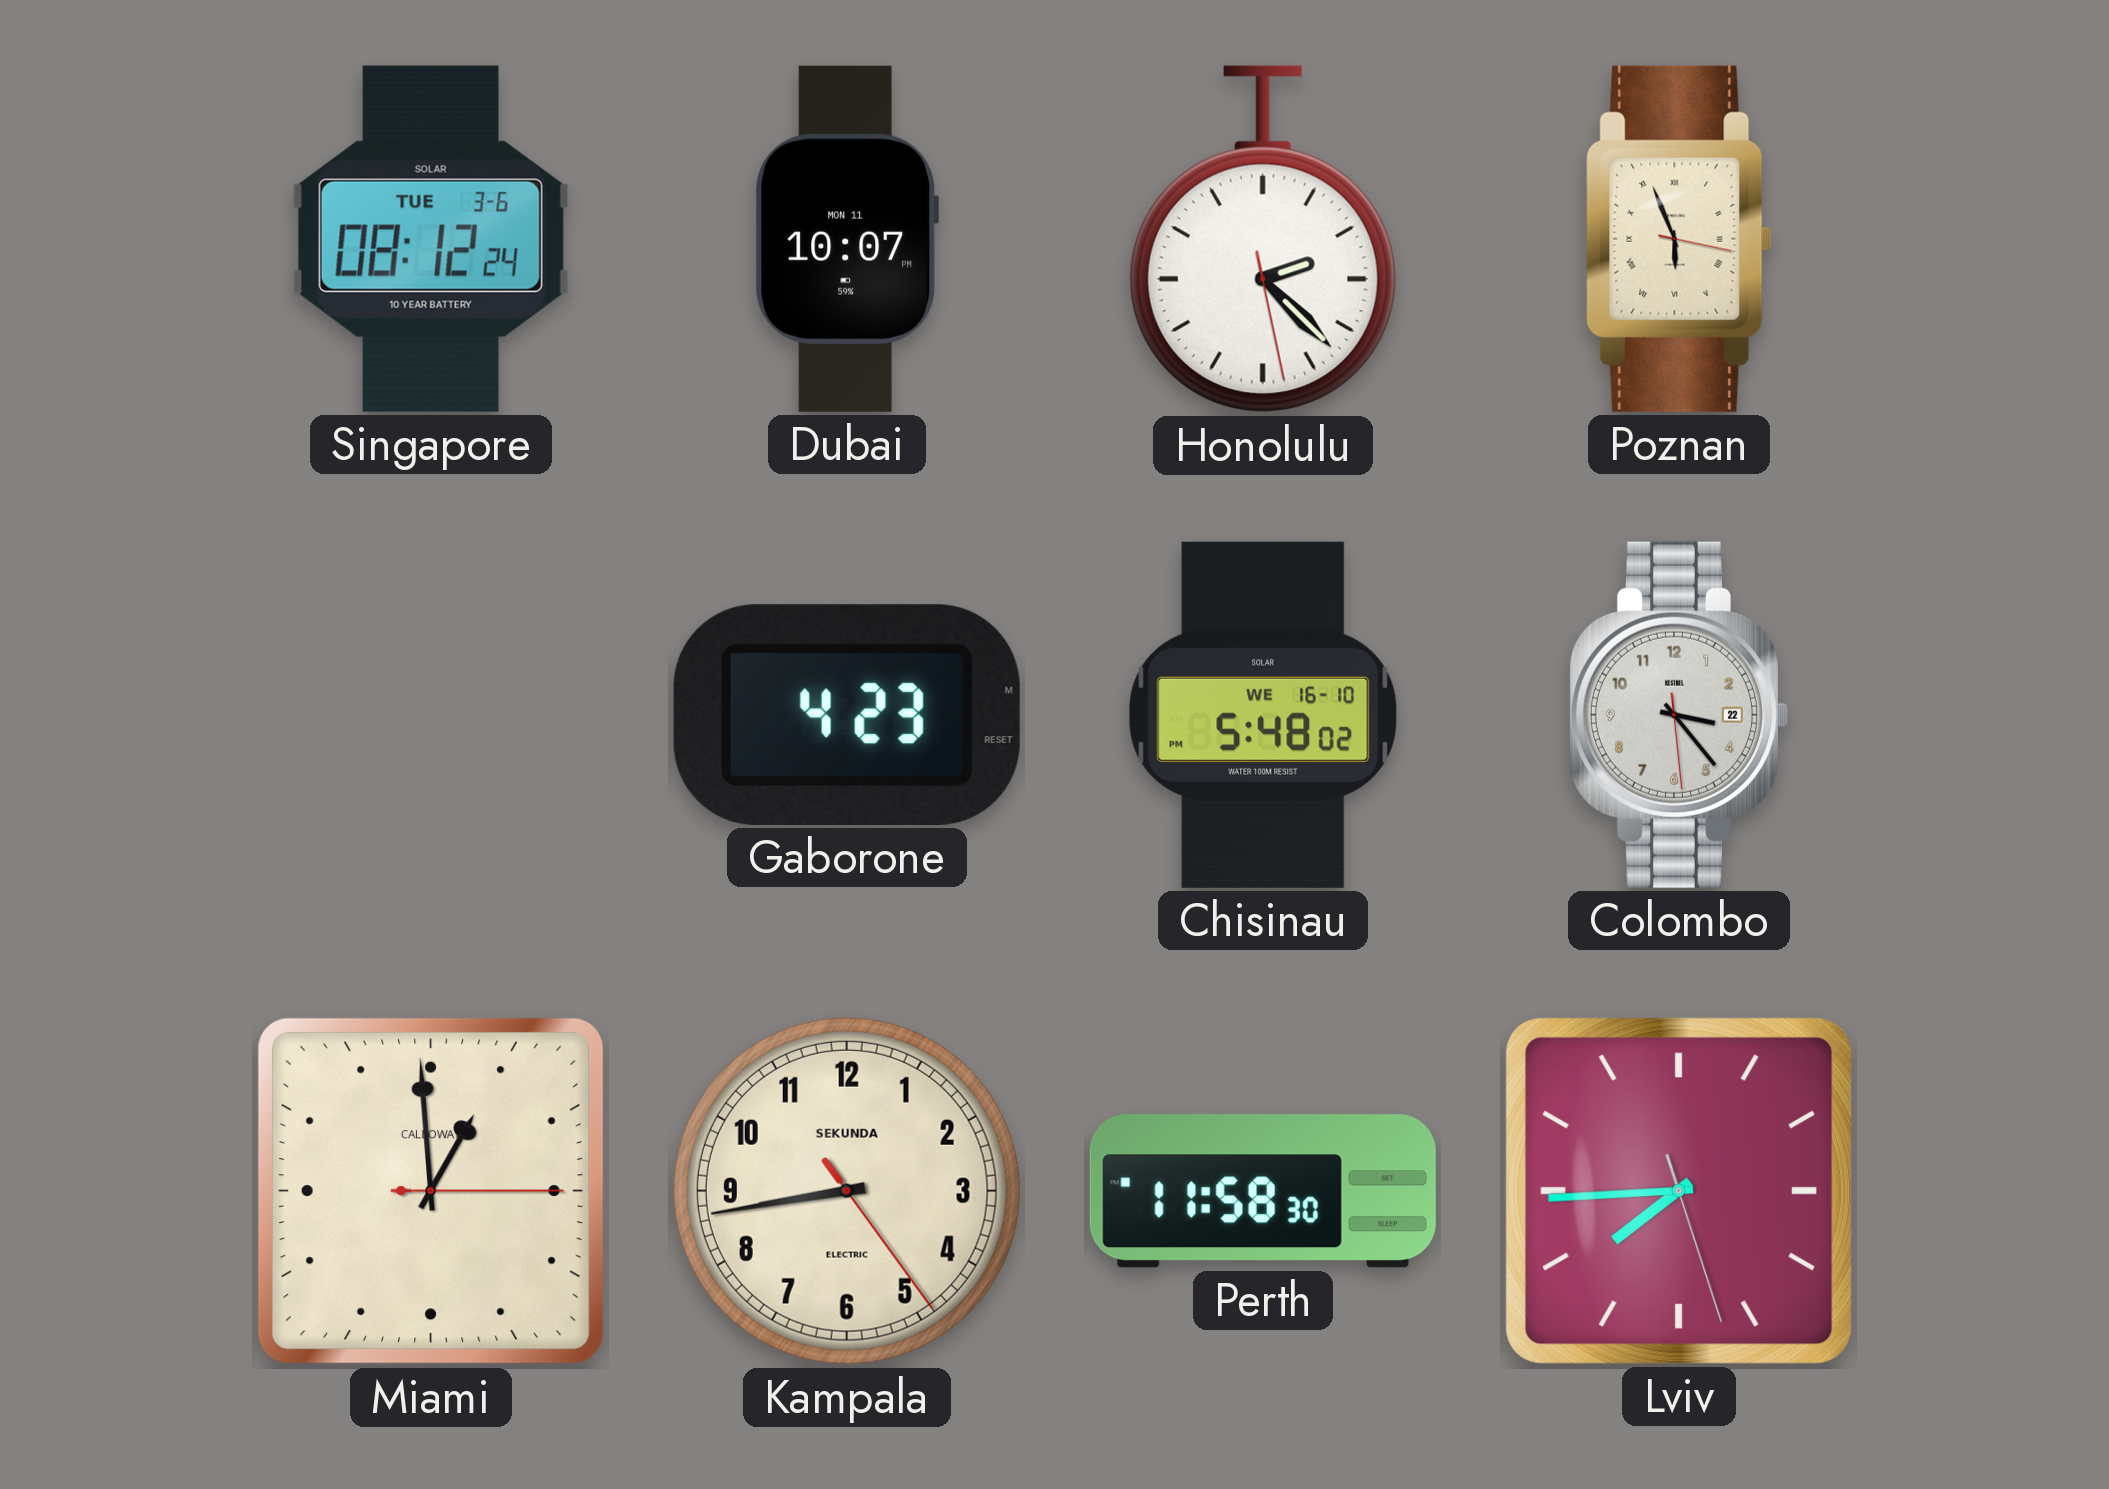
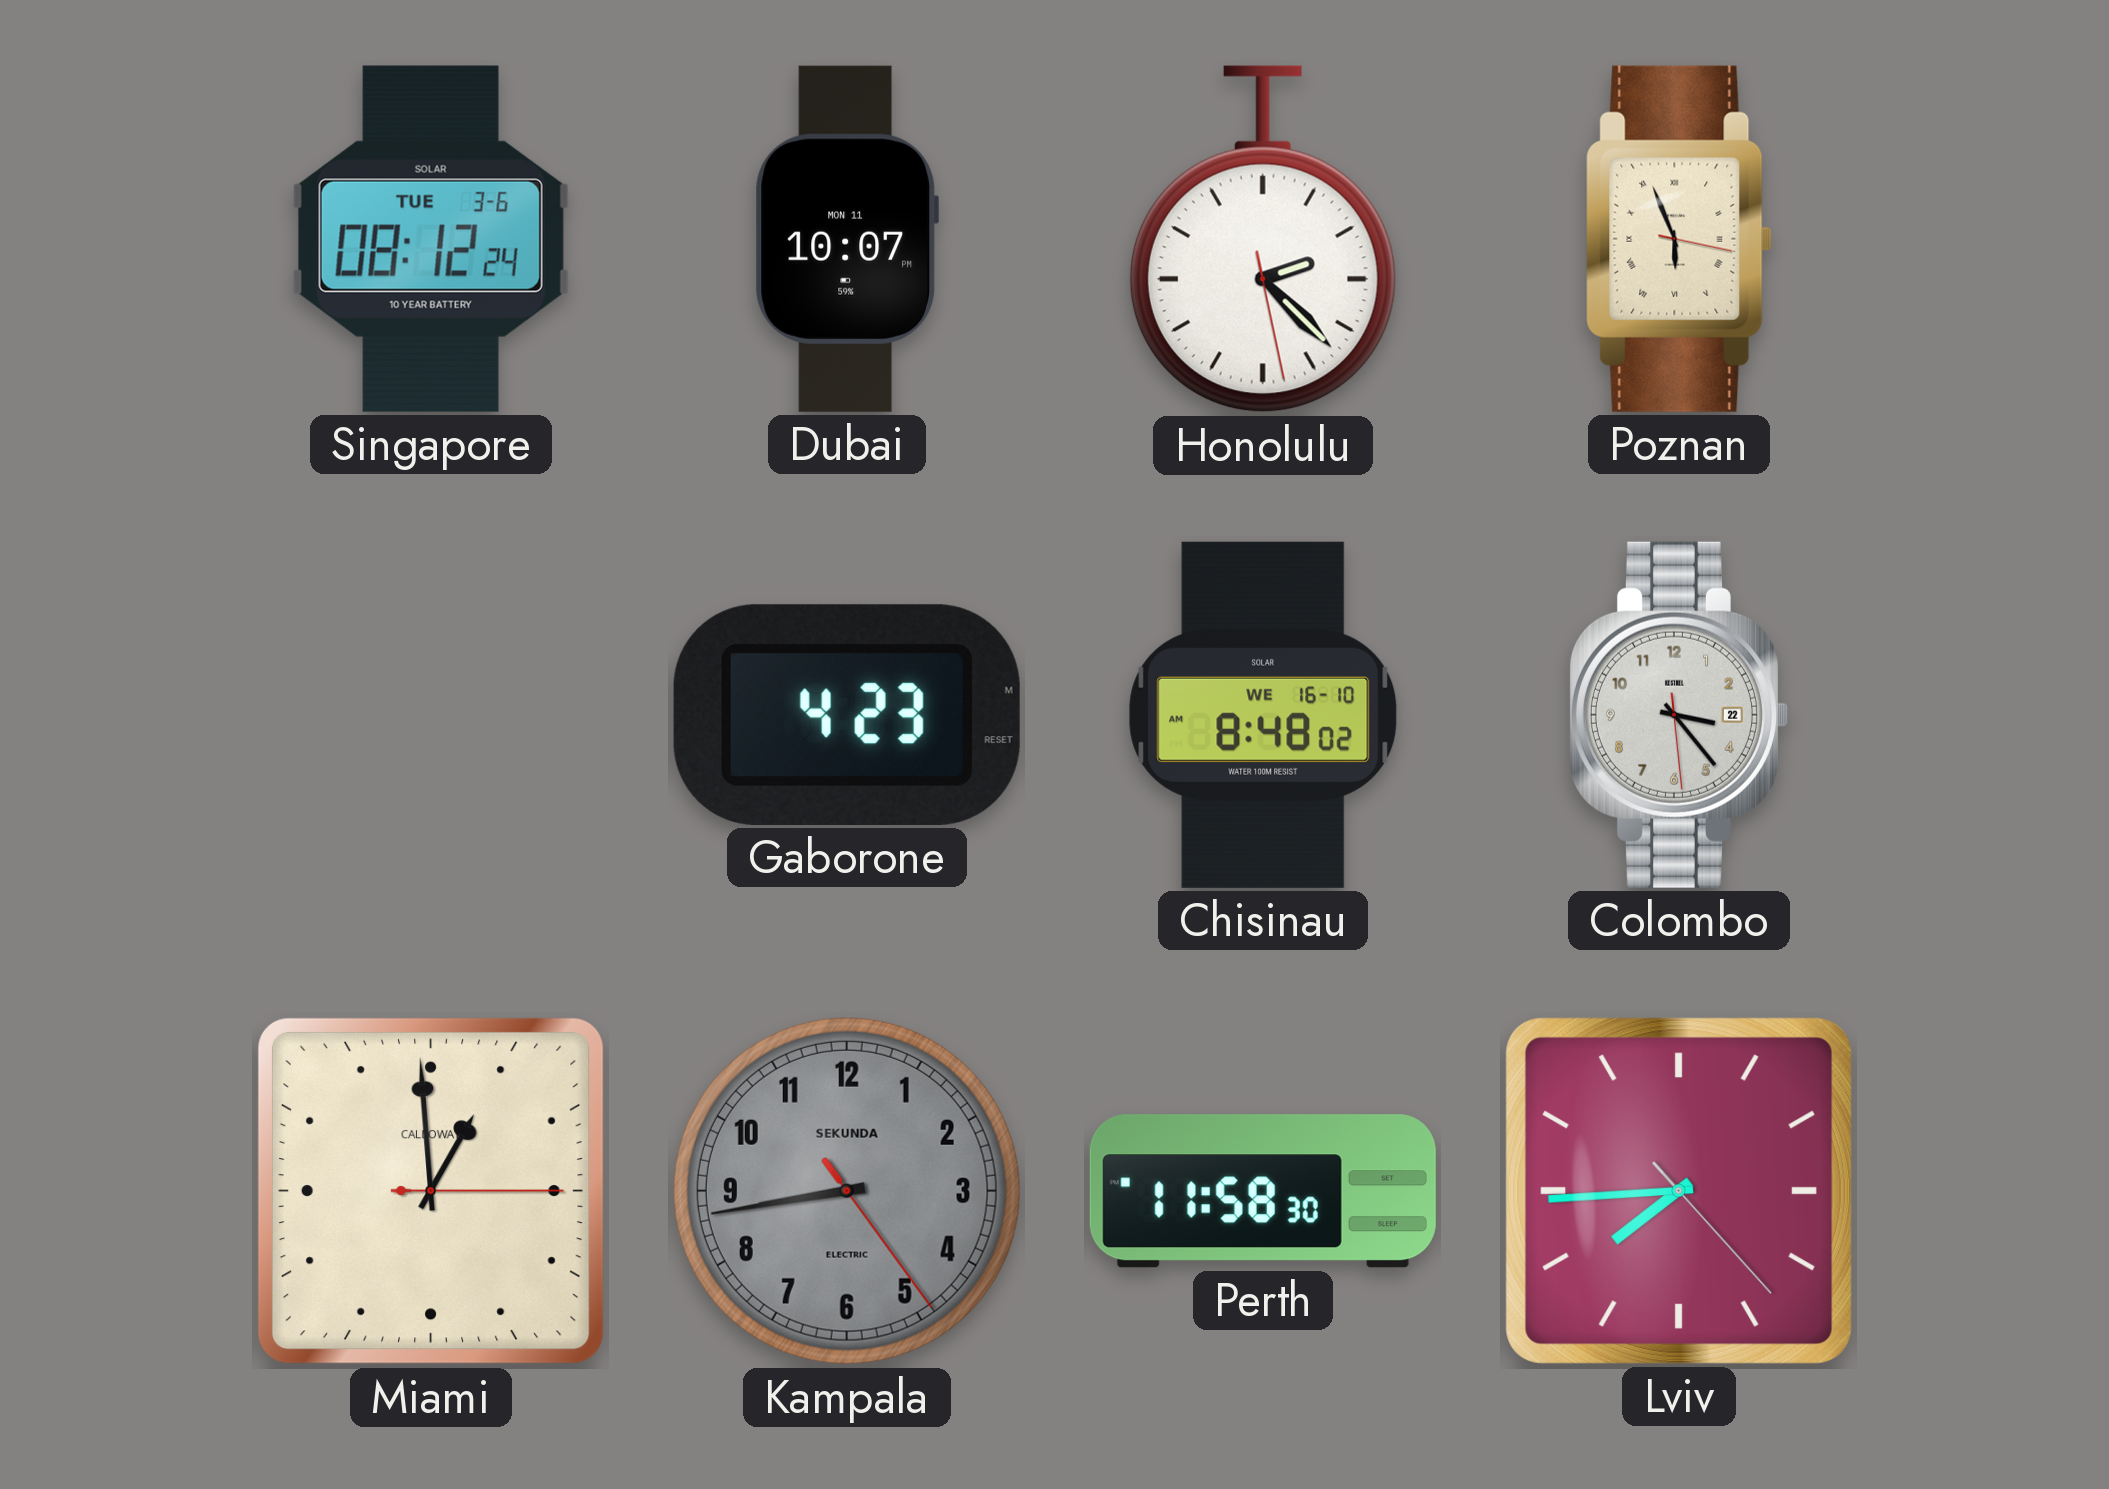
Chisinau: 5:48 -> 8:48 (1263, 715)
Kampala dial: cream -> grey (847, 1191)
Lviv: 7:44:27 -> 7:44:23 (1679, 1191)
